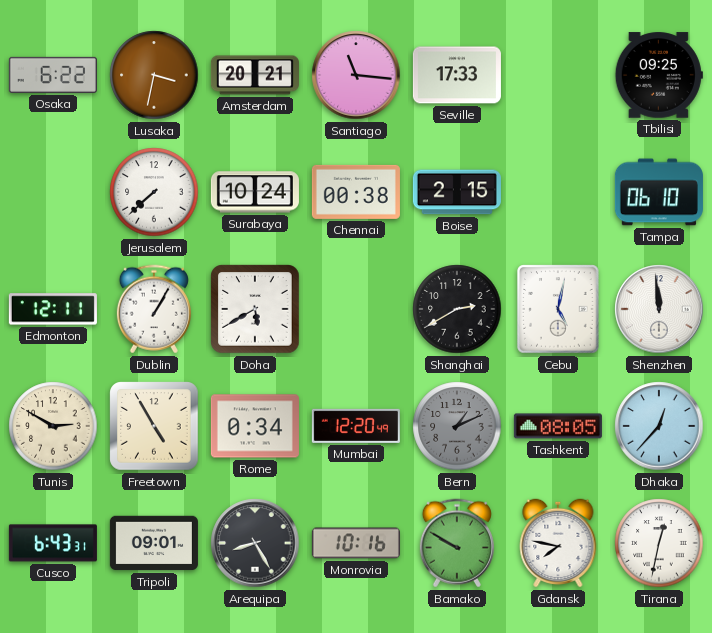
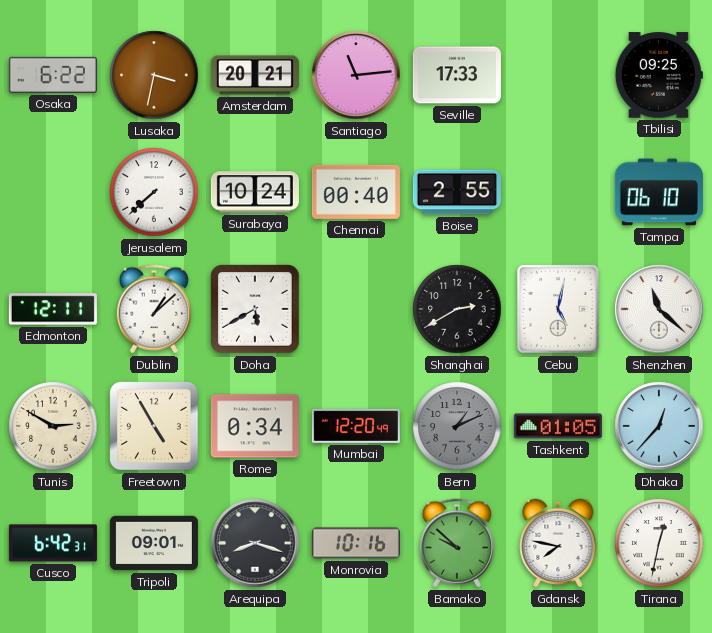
Santiago: 11:16 -> 11:14 (356, 75)
Chennai: 00:38 -> 00:40 (356, 192)
Boise: 2:15 -> 2:55 (457, 192)
Dublin: 1:05 -> 1:08 (154, 309)
Shenzhen: 11:59 -> 11:22 (659, 309)
Tashkent: 08:05 -> 01:05 (558, 426)
Cusco: 6:43 -> 6:42 (53, 543)
Arequipa: 8:25 -> 8:18 (255, 543)
Bamako: 9:50 -> 9:52 (457, 543)
